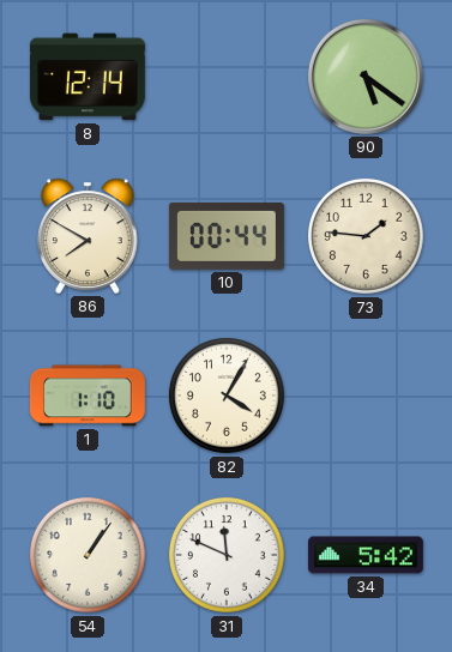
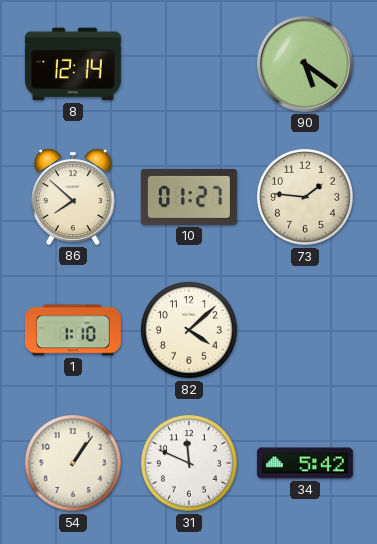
86: 7:50 -> 7:52 (73, 197)
10: 00:44 -> 01:27 (189, 197)
82: 4:05 -> 4:08 (189, 330)
